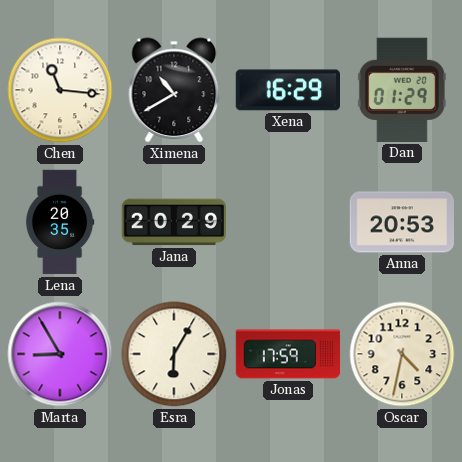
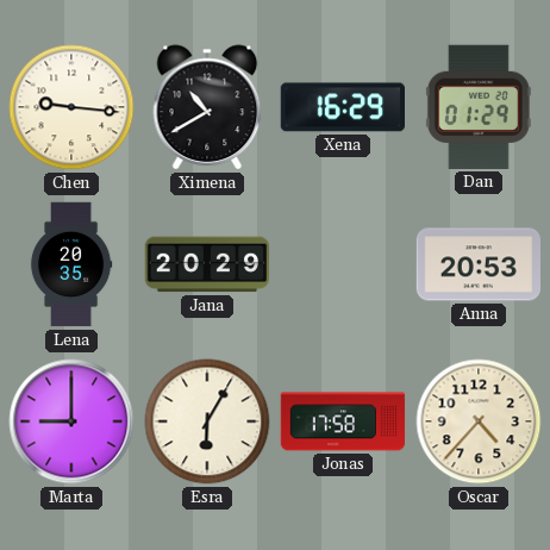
Chen: 11:16 -> 9:16 (71, 107)
Marta: 8:55 -> 9:00 (71, 421)
Jonas: 17:59 -> 17:58 (343, 421)
Oscar: 4:32 -> 4:37 (479, 421)
